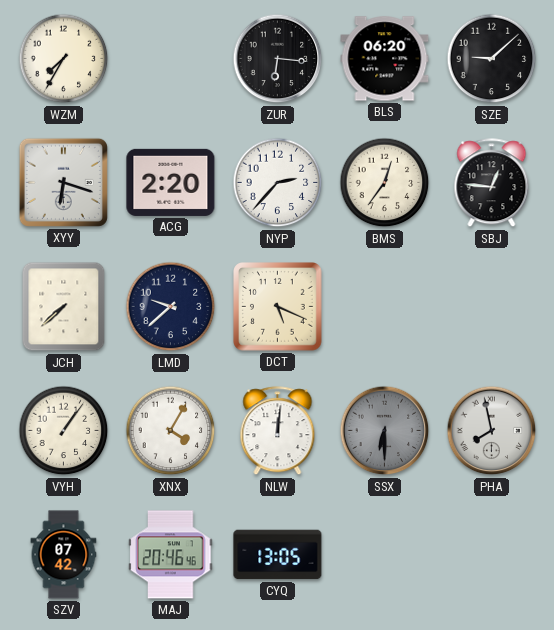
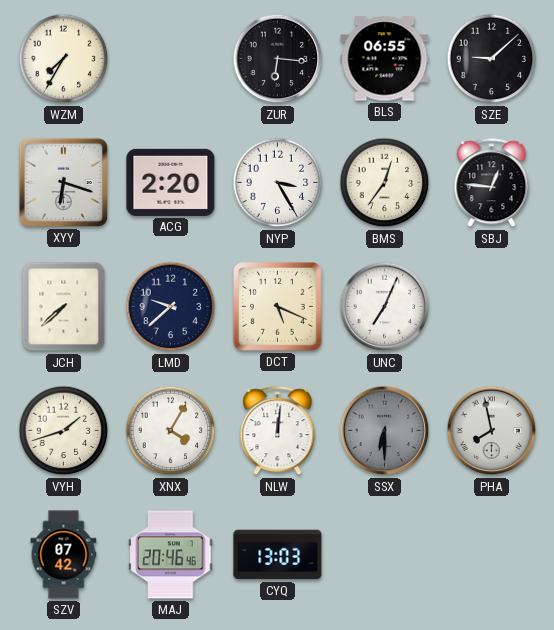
BLS: 06:20 -> 06:55 (385, 59)
NYP: 2:37 -> 3:25 (278, 183)
UNC: none -> 7:04 (385, 307)
VYH: 1:06 -> 1:42 (64, 431)
CYQ: 13:05 -> 13:03 (278, 555)
